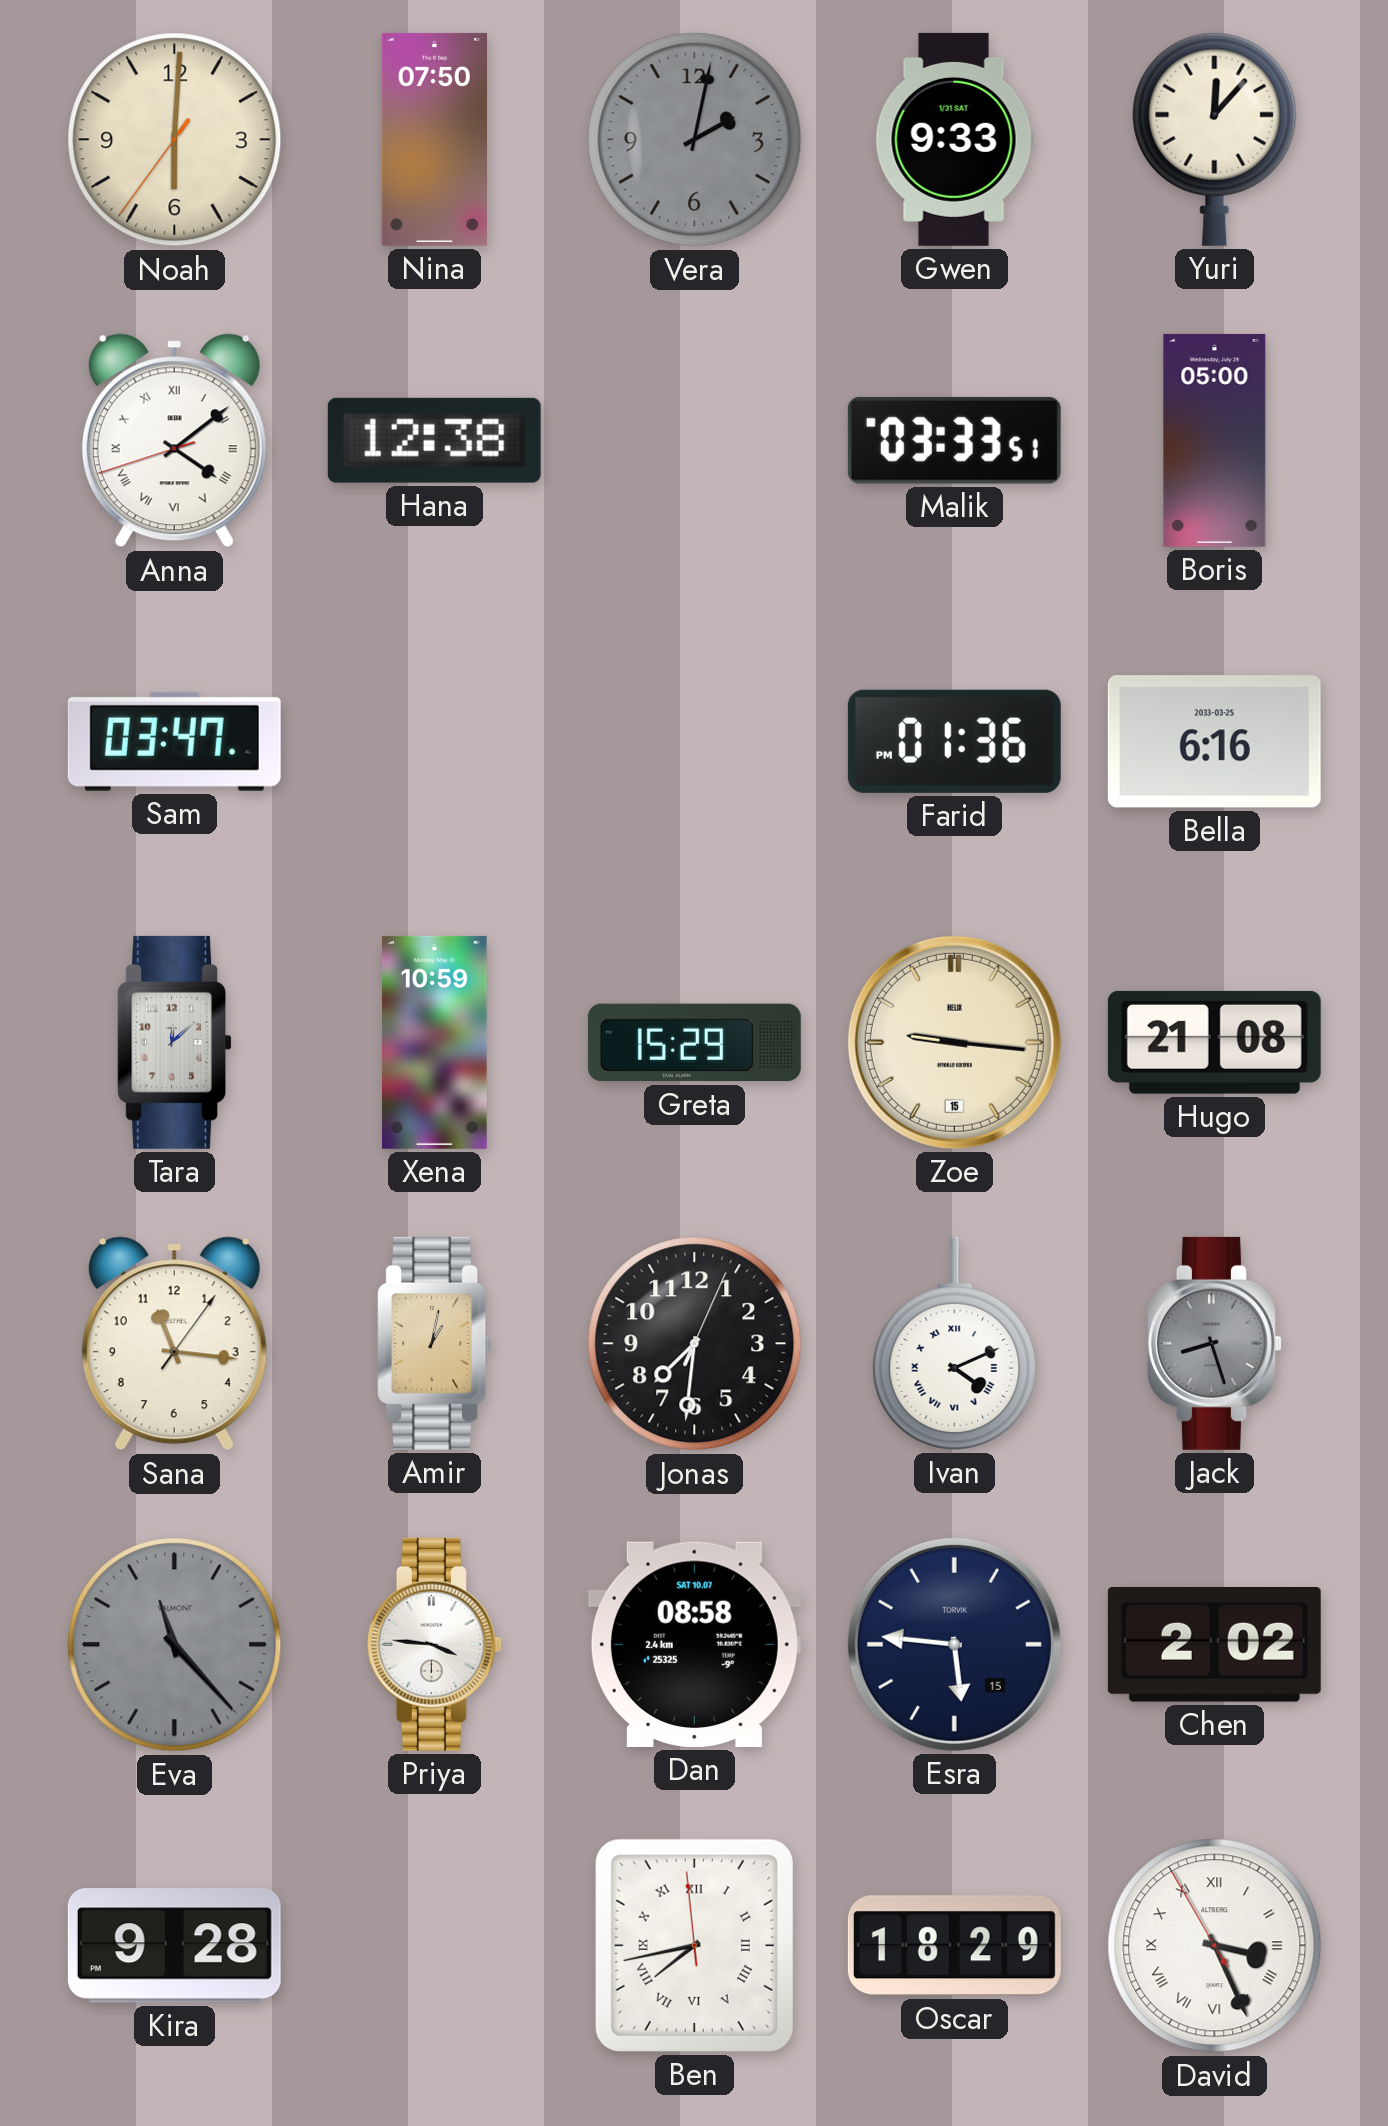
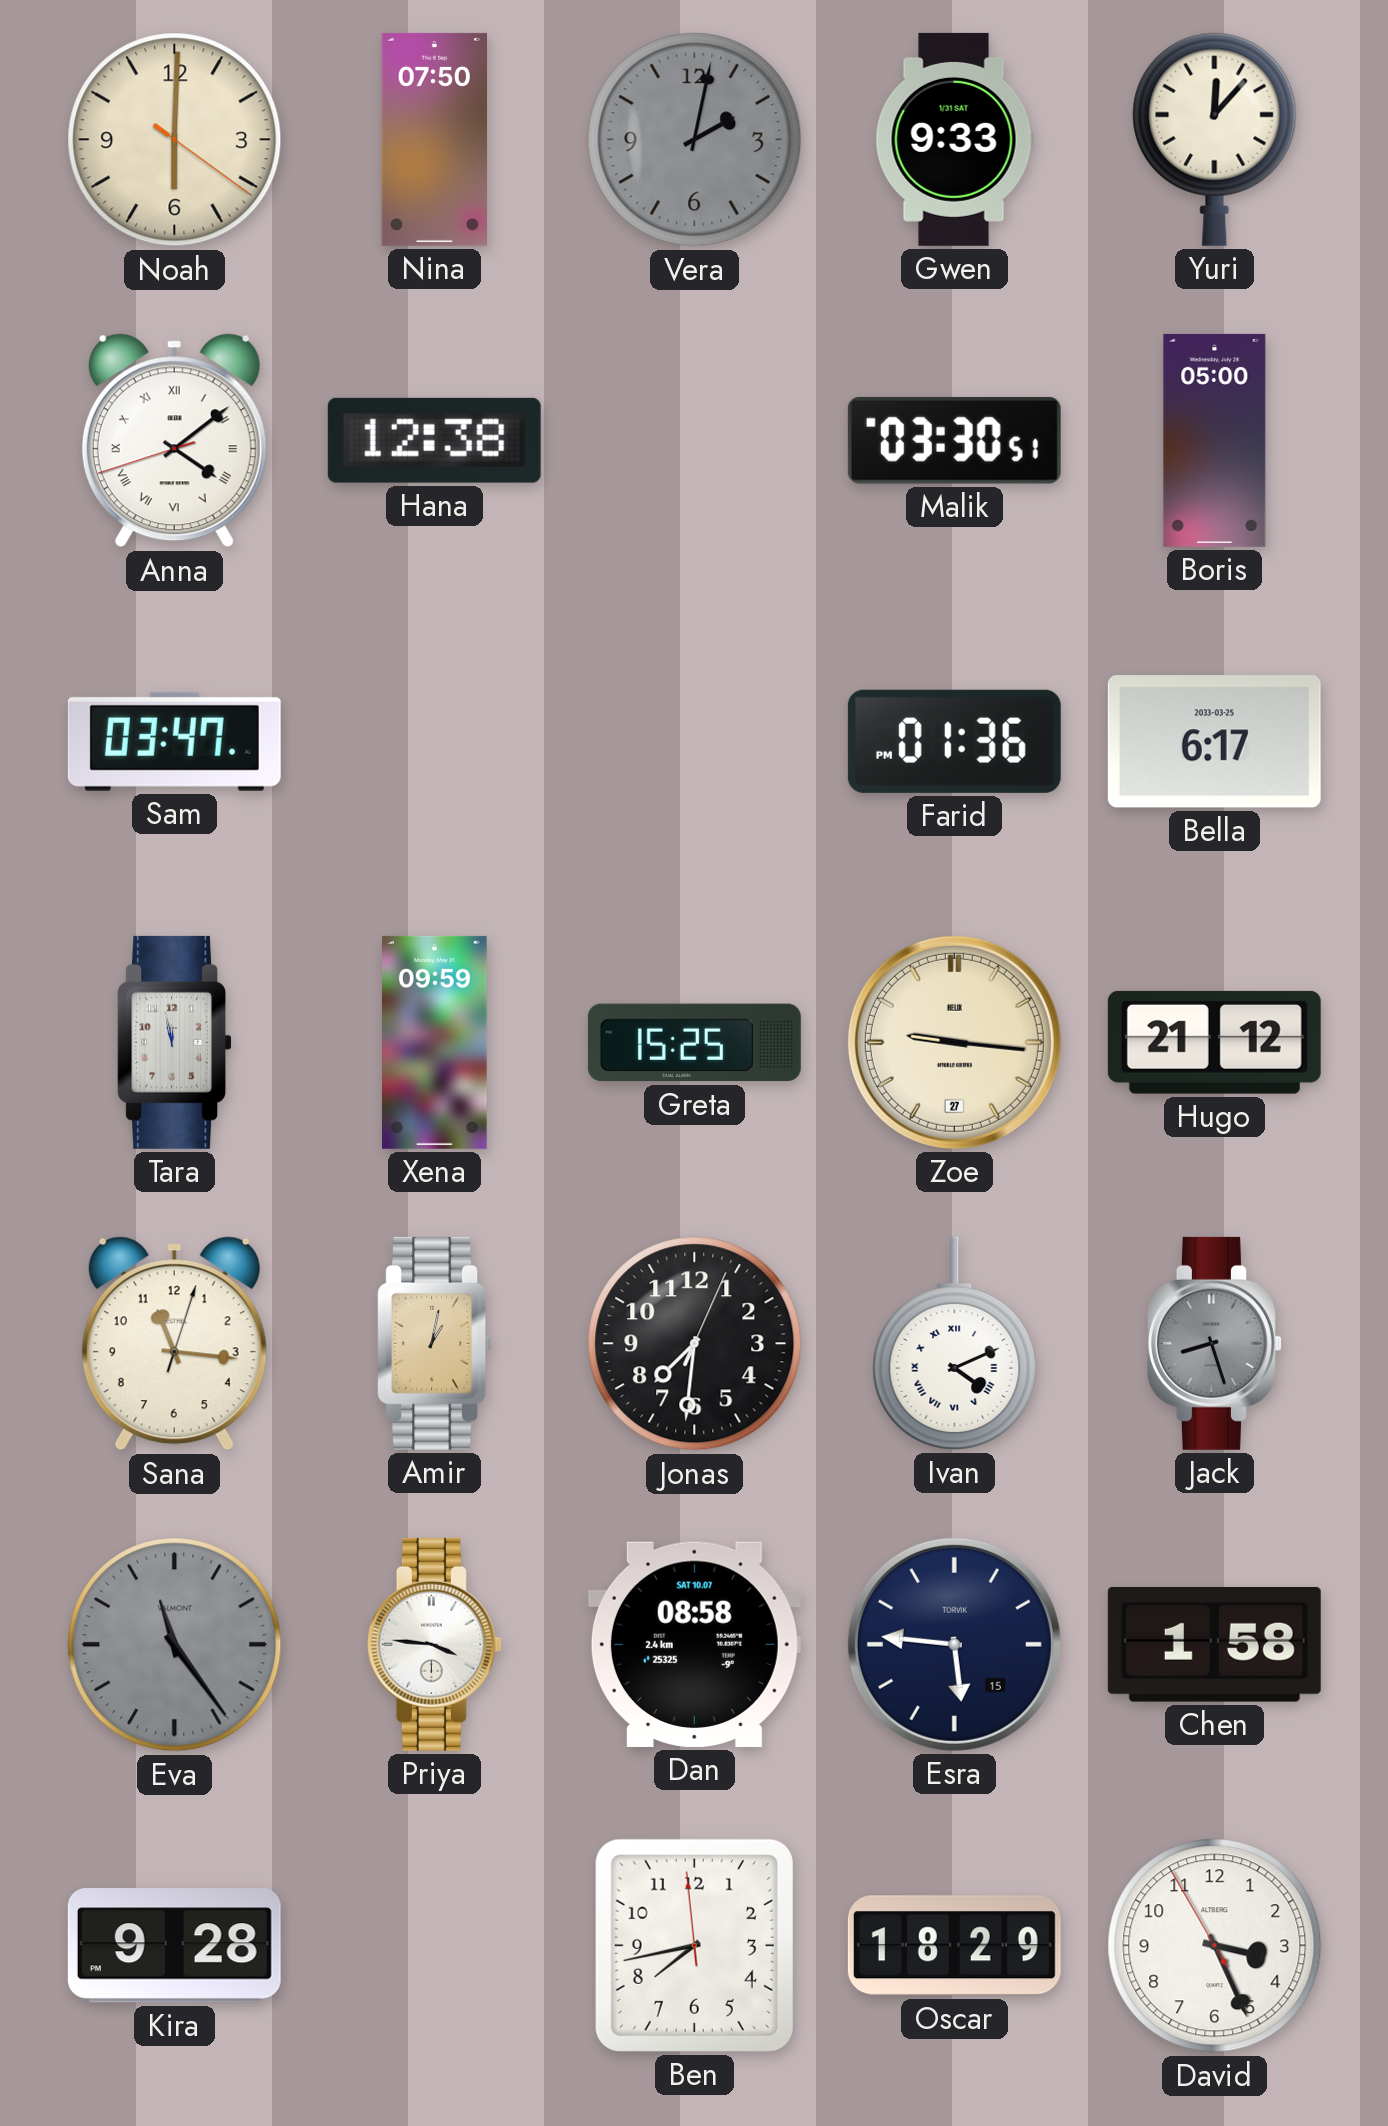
Noah: 6:00:36 -> 6:00:21 (175, 140)
Malik: 03:33 -> 03:30 (954, 440)
Bella: 6:16 -> 6:17 (1214, 742)
Tara: 12:08 -> 11:58 (175, 1042)
Xena: 10:59 -> 09:59 (435, 1042)
Greta: 15:29 -> 15:25 (694, 1043)
Zoe date: 15 -> 27 (954, 1042)
Hugo: 21:08 -> 21:12 (1214, 1042)
Sana: 11:16:06 -> 11:16:03 (174, 1344)
Eva: 11:23 -> 11:24 (175, 1645)
Chen: 2:02 -> 1:58 (1214, 1645)
Ben numerals: Roman -> Arabic (694, 1945)
David numerals: Roman -> Arabic (1215, 1946)
